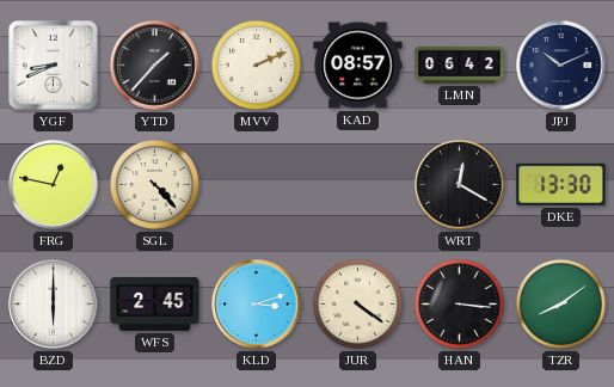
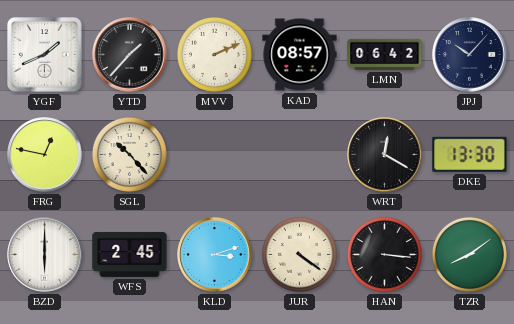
YGF: 8:41 -> 1:41 (45, 55)
JPJ: 10:11 -> 10:07 (470, 55)
SGL: 4:23 -> 10:23 (129, 154)
